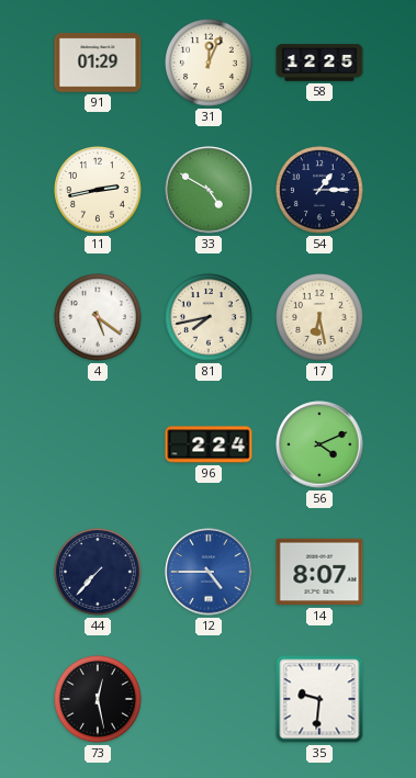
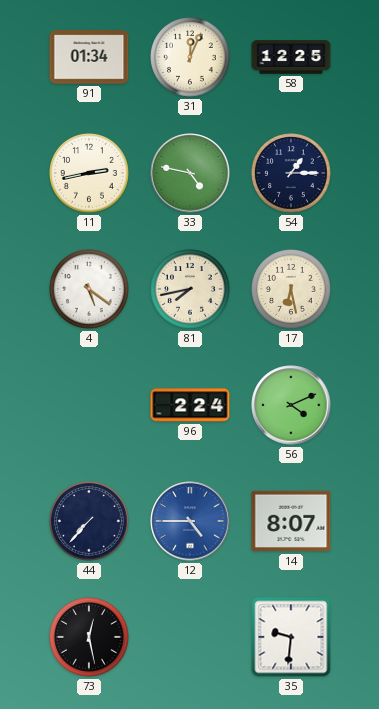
91: 01:29 -> 01:34 (89, 57)
33: 4:50 -> 4:47 (190, 173)
